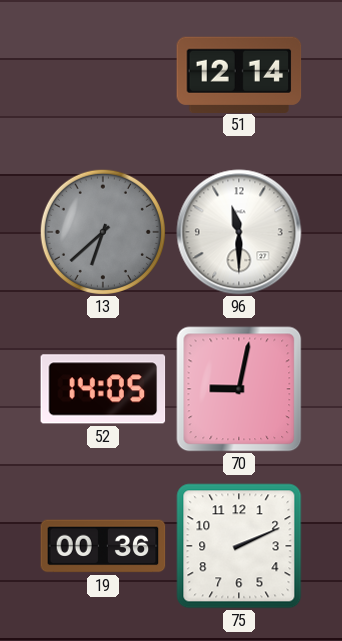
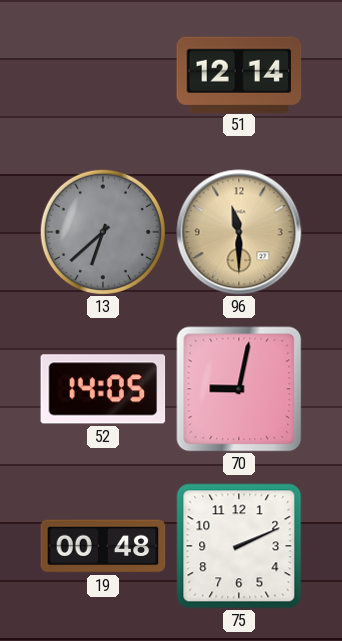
96 dial: white -> champagne (239, 232)
19: 00:36 -> 00:48 (103, 546)
